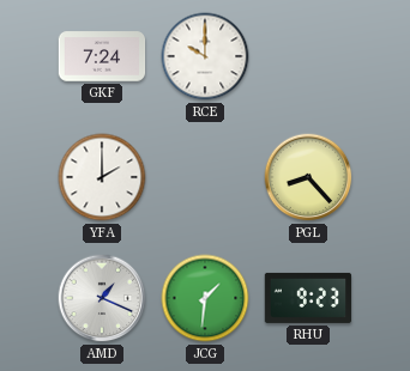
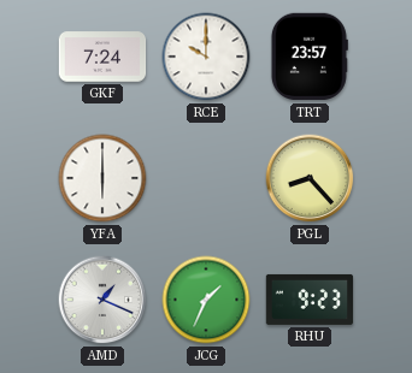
TRT: none -> 23:57 (308, 57)
YFA: 2:00 -> 6:00 (102, 178)
JCG: 1:31 -> 1:34 (206, 300)
